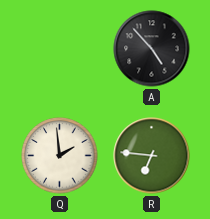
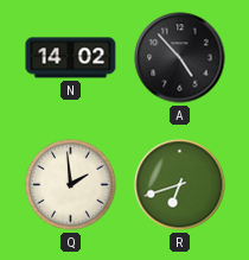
N: none -> 14:02 (71, 58)
R: 6:46 -> 6:42 (180, 185)
